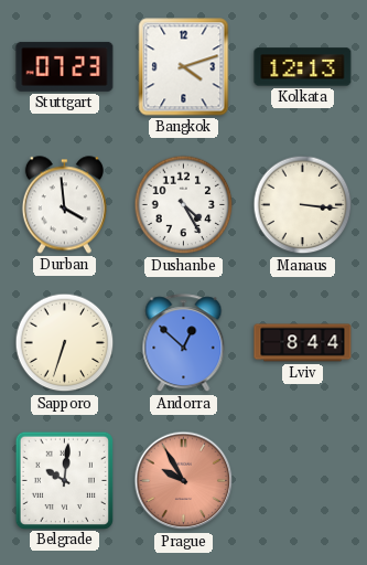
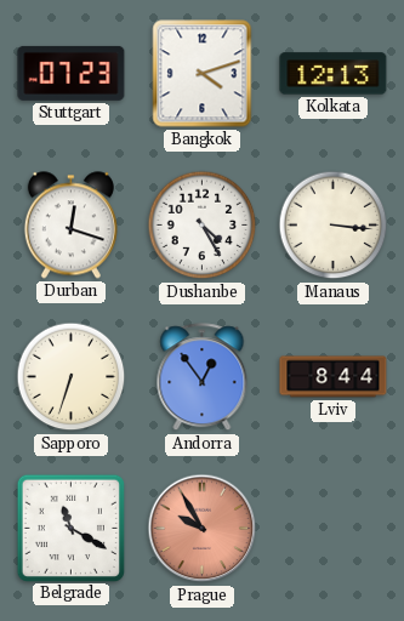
Durban: 3:59 -> 12:18 (70, 226)
Andorra: 12:52 -> 12:54 (203, 377)
Belgrade: 10:01 -> 11:20 (70, 528)
